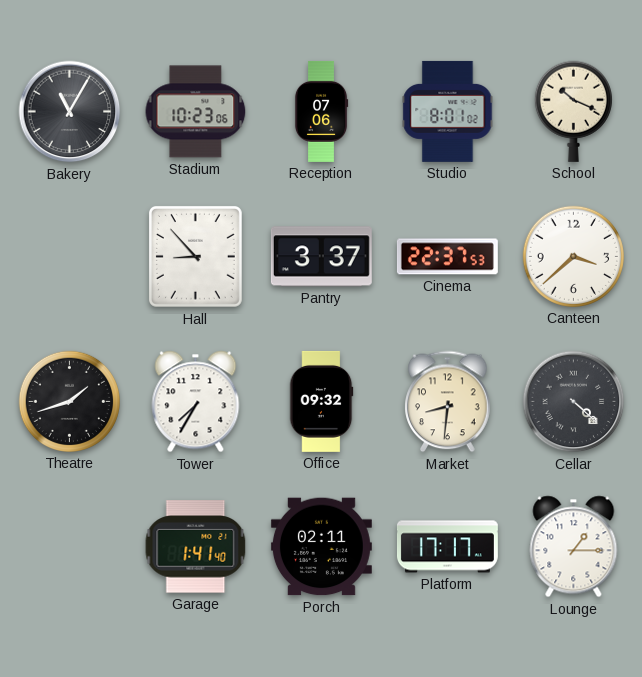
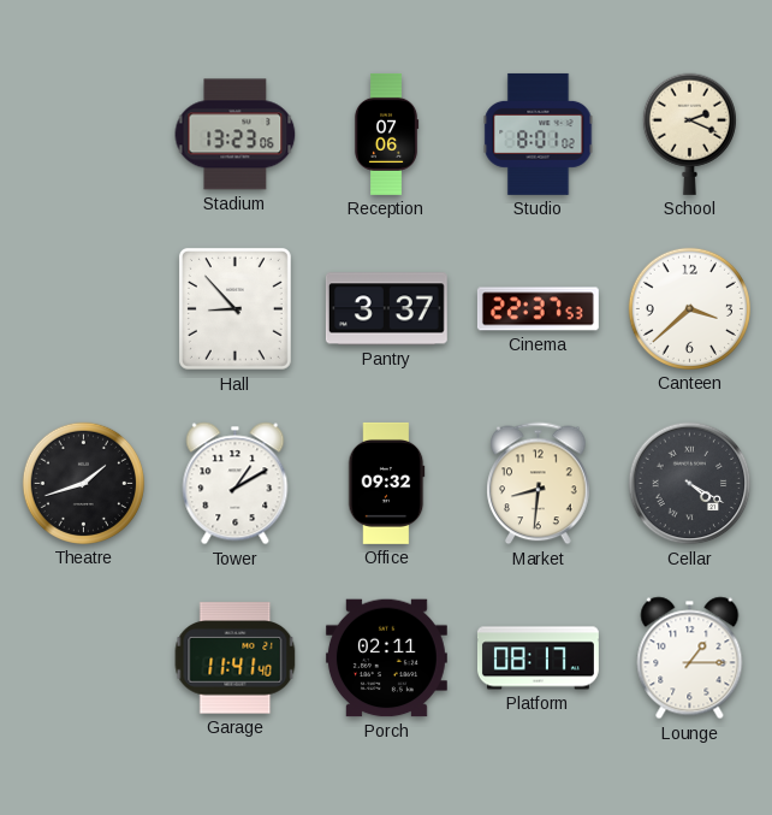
Bakery: 11:05 -> none (70, 112)
Stadium: 10:23 -> 13:23 (236, 135)
School: 10:19 -> 2:19 (689, 134)
Tower: 7:35 -> 1:10 (236, 484)
Cellar: 4:22 -> 4:20 (690, 484)
Garage: 1:41 -> 11:41 (236, 659)
Platform: 17:17 -> 08:17 (538, 659)
